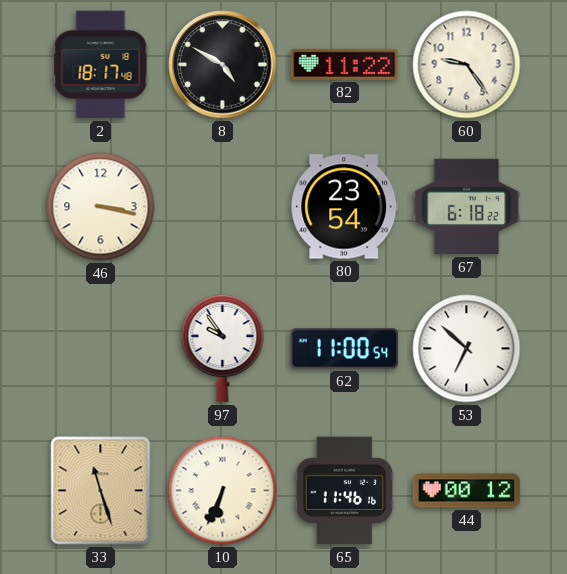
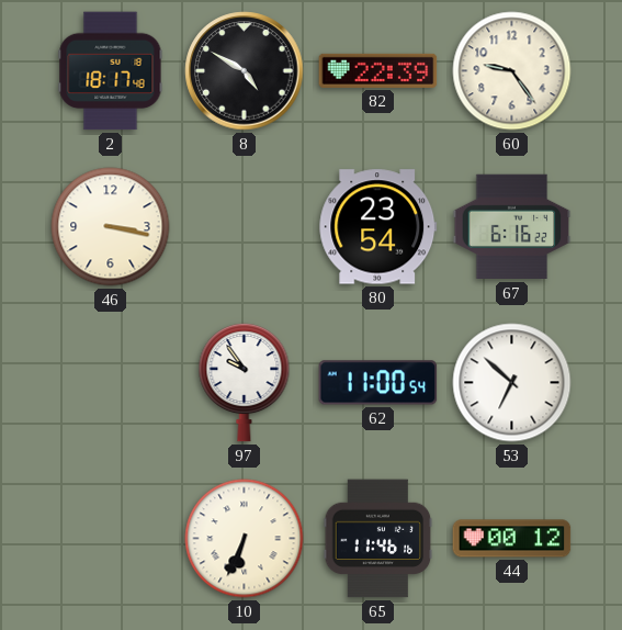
82: 11:22 -> 22:39 (378, 70)
67: 6:18 -> 6:16 (512, 227)
33: 11:27 -> none (101, 491)
